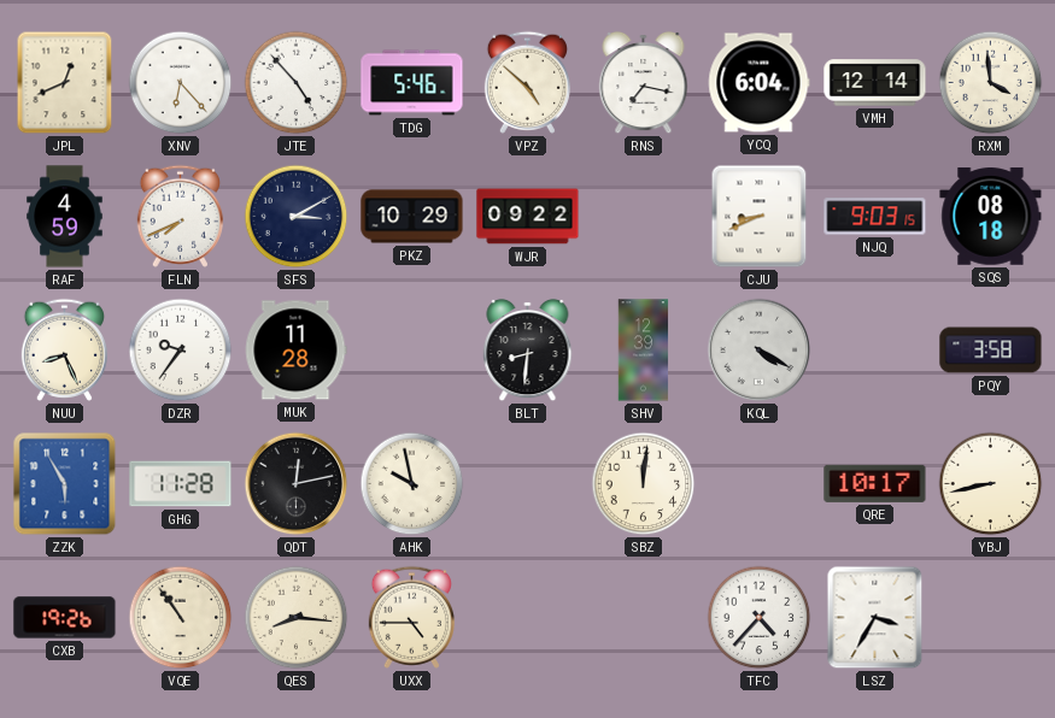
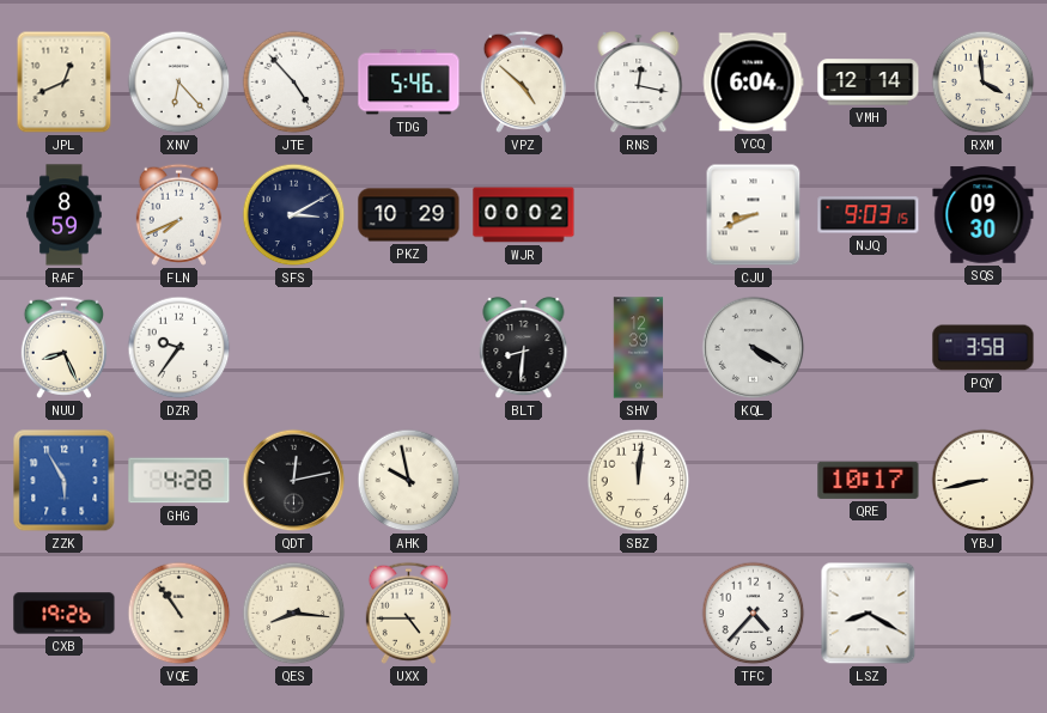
RNS: 7:17 -> 12:17 (639, 83)
RAF: 4:59 -> 8:59 (65, 215)
WJR: 09:22 -> 00:02 (524, 215)
SQS: 08:18 -> 09:30 (984, 215)
MUK: 11:28 -> none (295, 351)
GHG: 11:28 -> 4:28 (179, 481)
LSZ: 3:35 -> 8:20 (869, 614)
